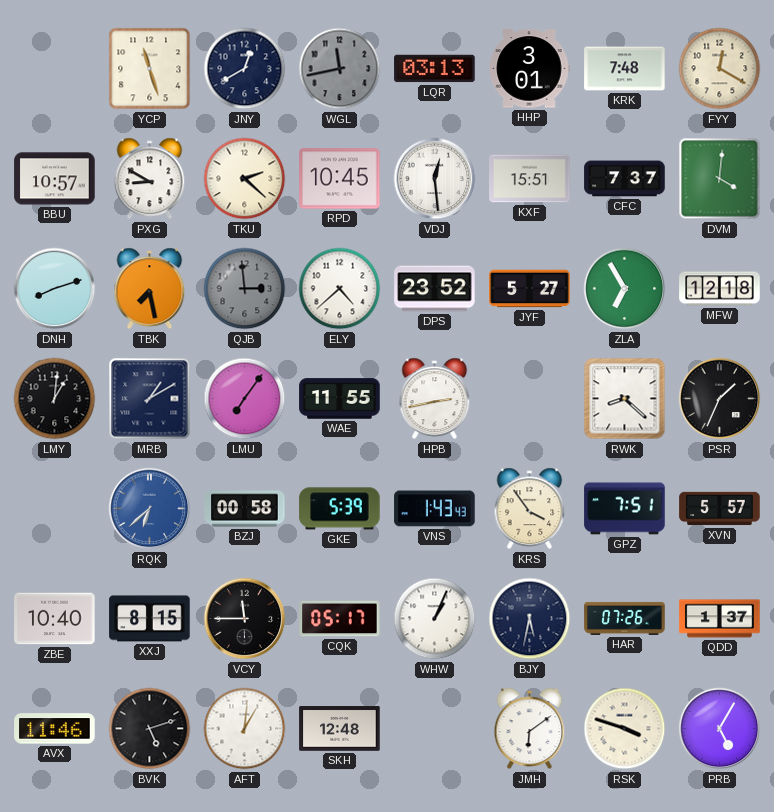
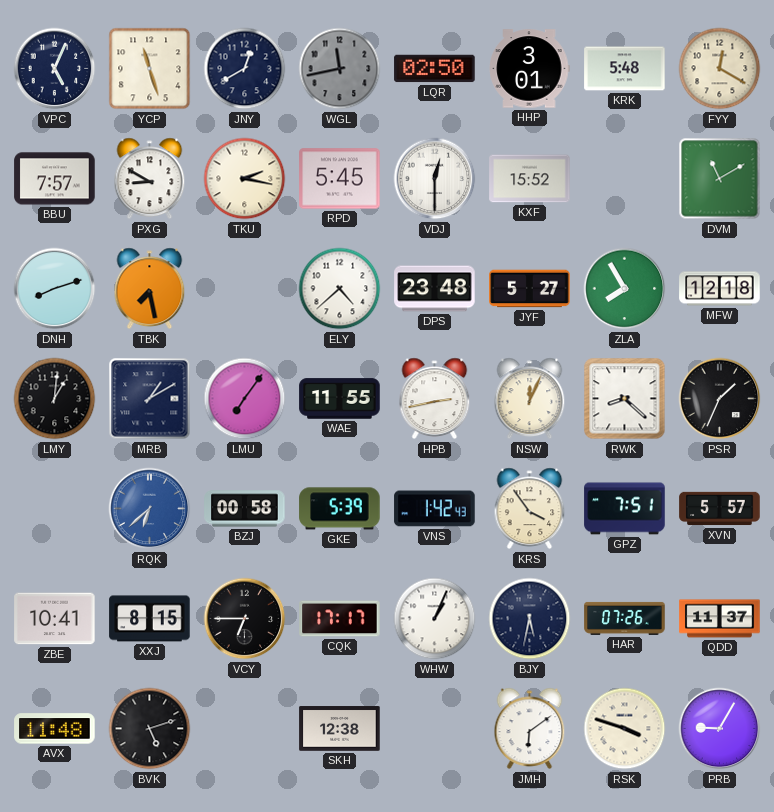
VPC: none -> 5:04 (55, 69)
LQR: 03:13 -> 02:50 (435, 69)
KRK: 7:48 -> 5:48 (625, 69)
BBU: 10:57 -> 7:57 (55, 179)
TKU: 2:22 -> 2:17 (245, 179)
RPD: 10:45 -> 5:45 (340, 179)
VDJ: 12:29 -> 12:30 (435, 179)
KXF: 15:51 -> 15:52 (530, 179)
CFC: 7:37 -> none (625, 179)
DVM: 4:01 -> 11:10 (720, 179)
QJB: 2:59 -> none (245, 289)
DPS: 23:52 -> 23:48 (435, 289)
ZLA: 6:55 -> 7:55 (625, 289)
NSW: none -> 12:04 (530, 399)
VNS: 1:43 -> 1:42 (435, 509)
ZBE: 10:40 -> 10:41 (55, 619)
VCY: 11:45 -> 6:45 (245, 619)
CQK: 05:17 -> 17:17 (340, 619)
QDD: 1:37 -> 11:37 (720, 619)
AVX: 11:46 -> 11:48 (55, 729)
AFT: 1:01 -> none (245, 729)
SKH: 12:48 -> 12:38 (340, 729)
PRB: 5:05 -> 9:05 (720, 729)
